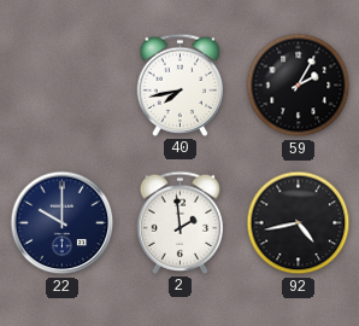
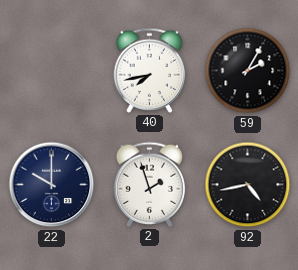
2: 1:59 -> 1:57 (150, 184)
